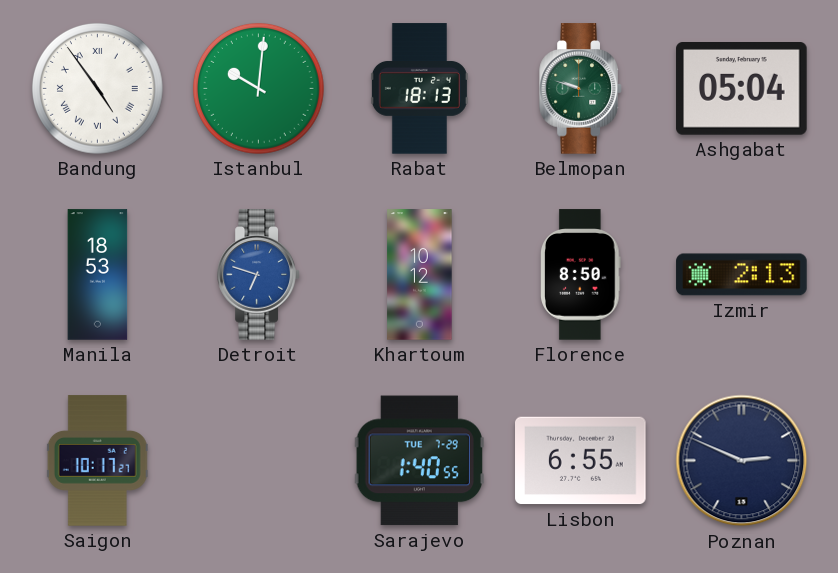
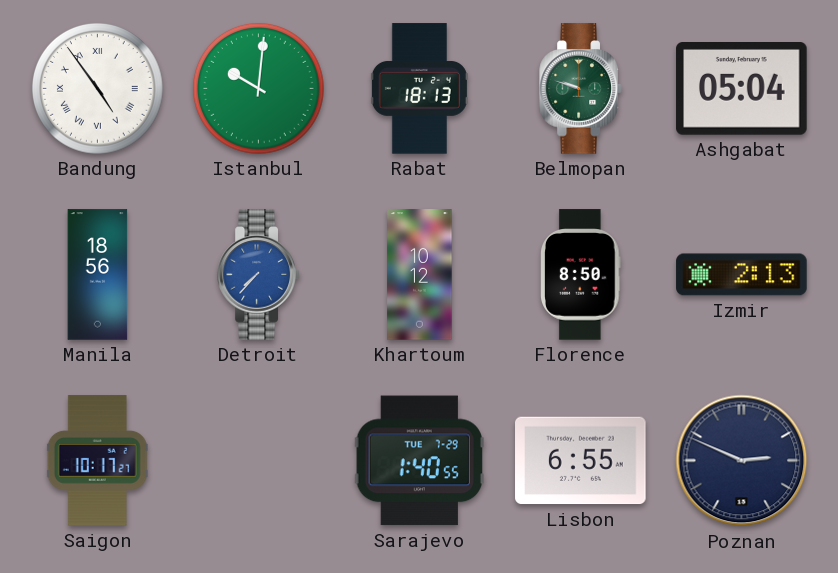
Manila: 18:53 -> 18:56 (98, 275)
Detroit: 6:48 -> 7:37 (259, 275)
